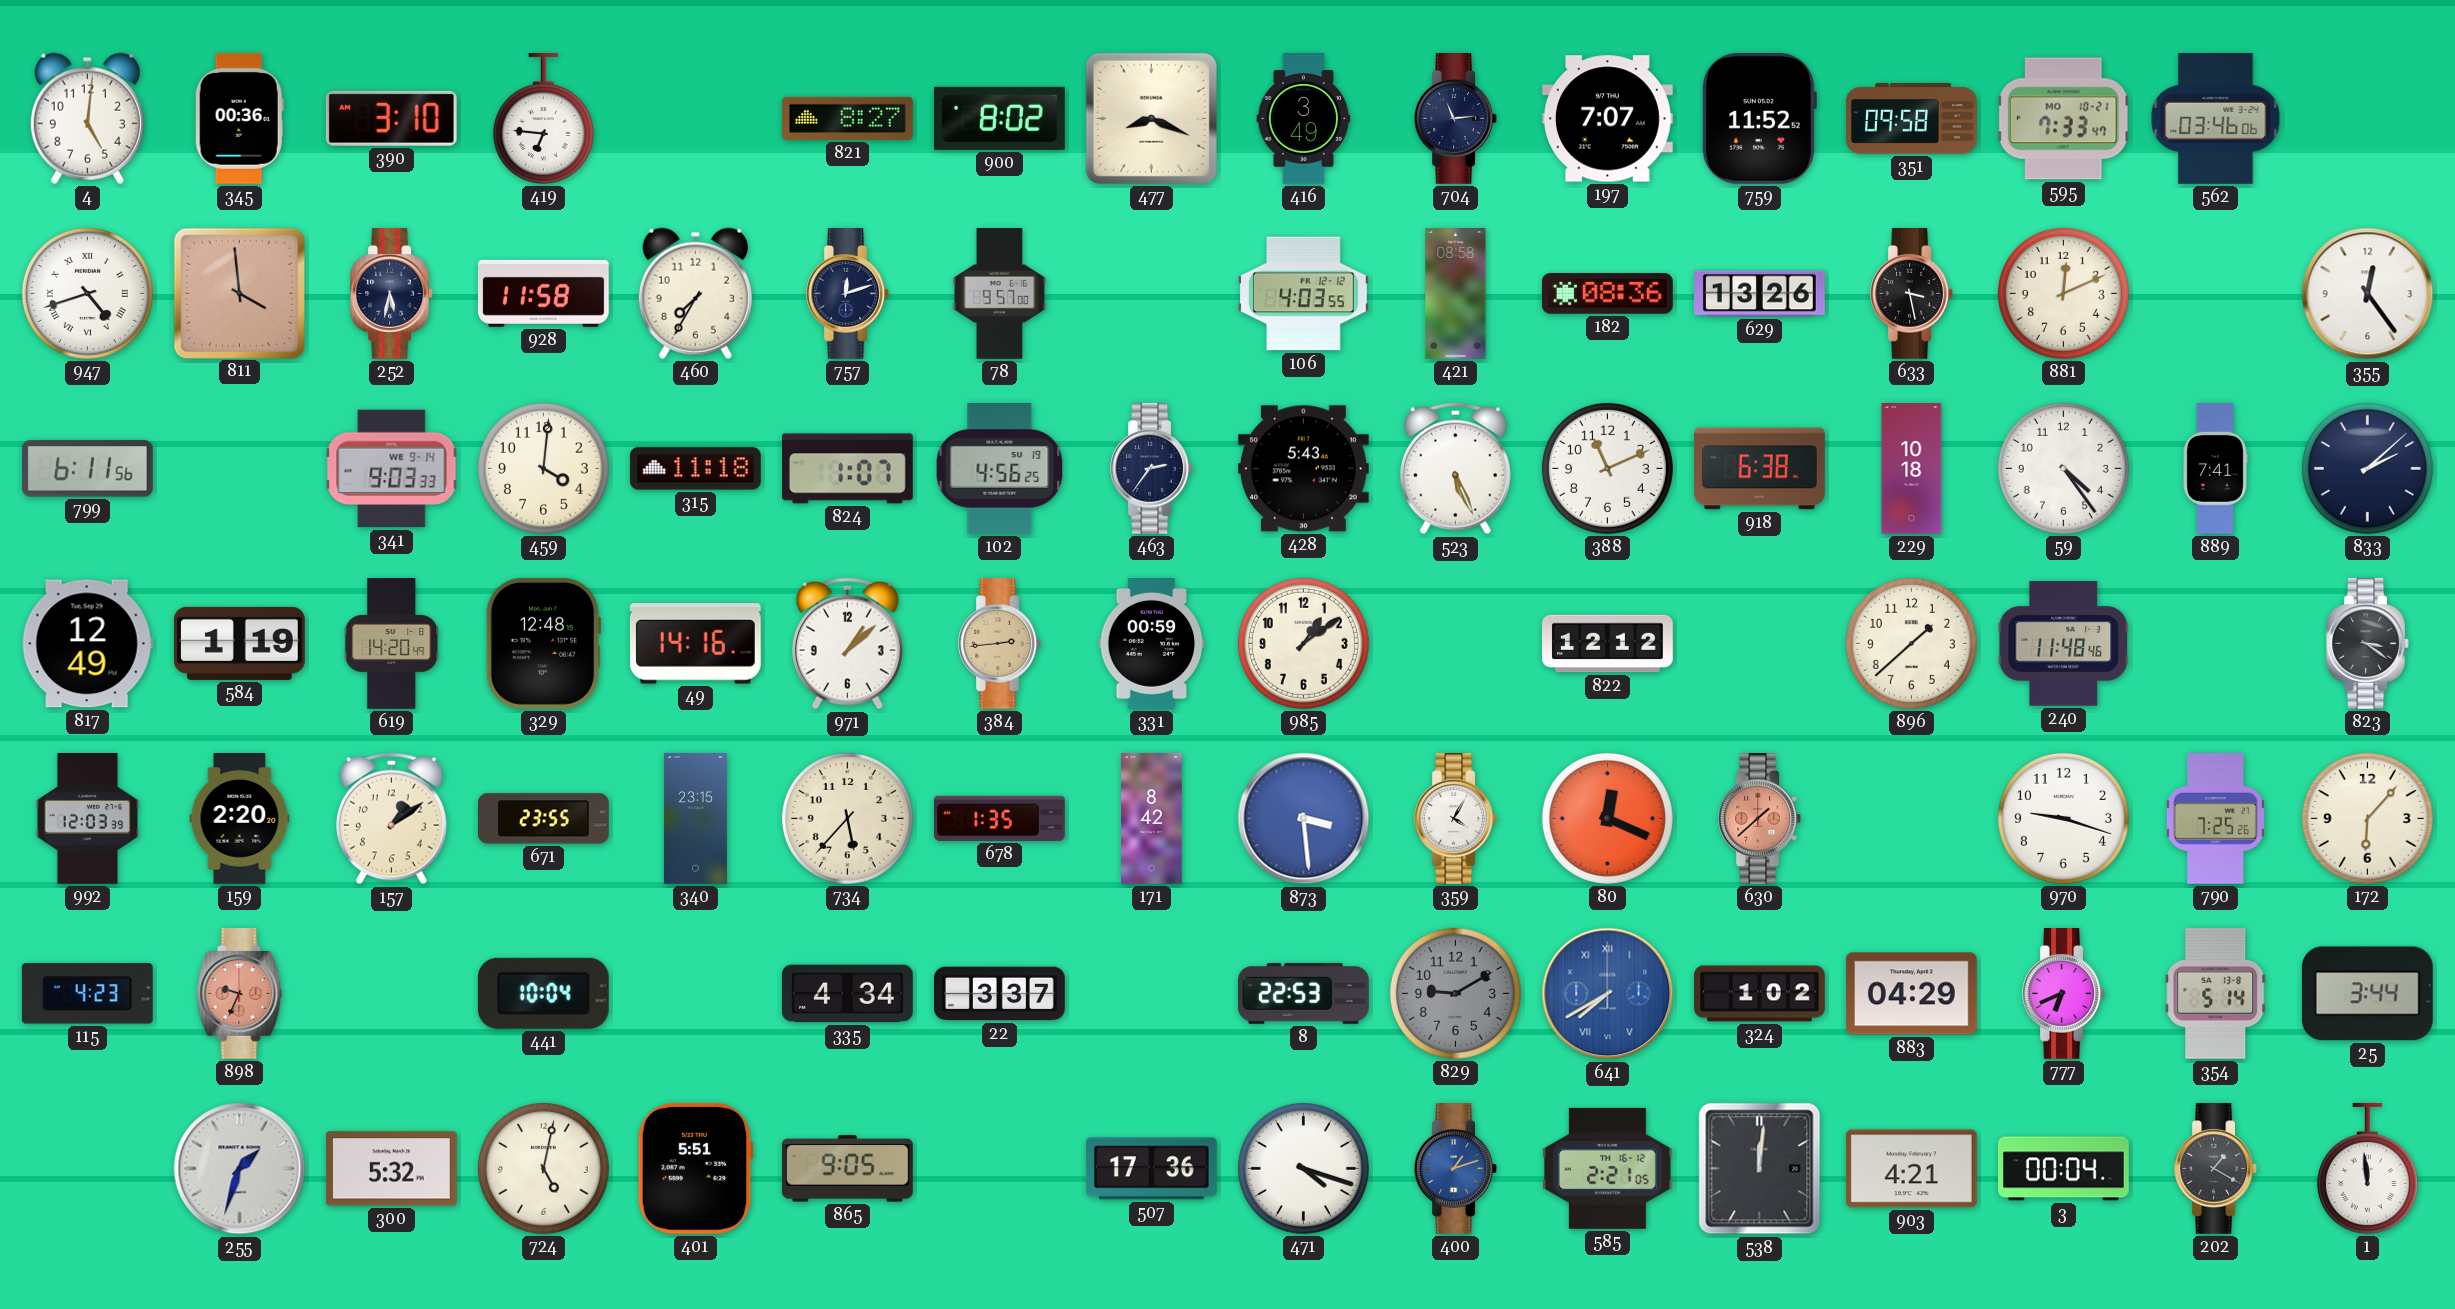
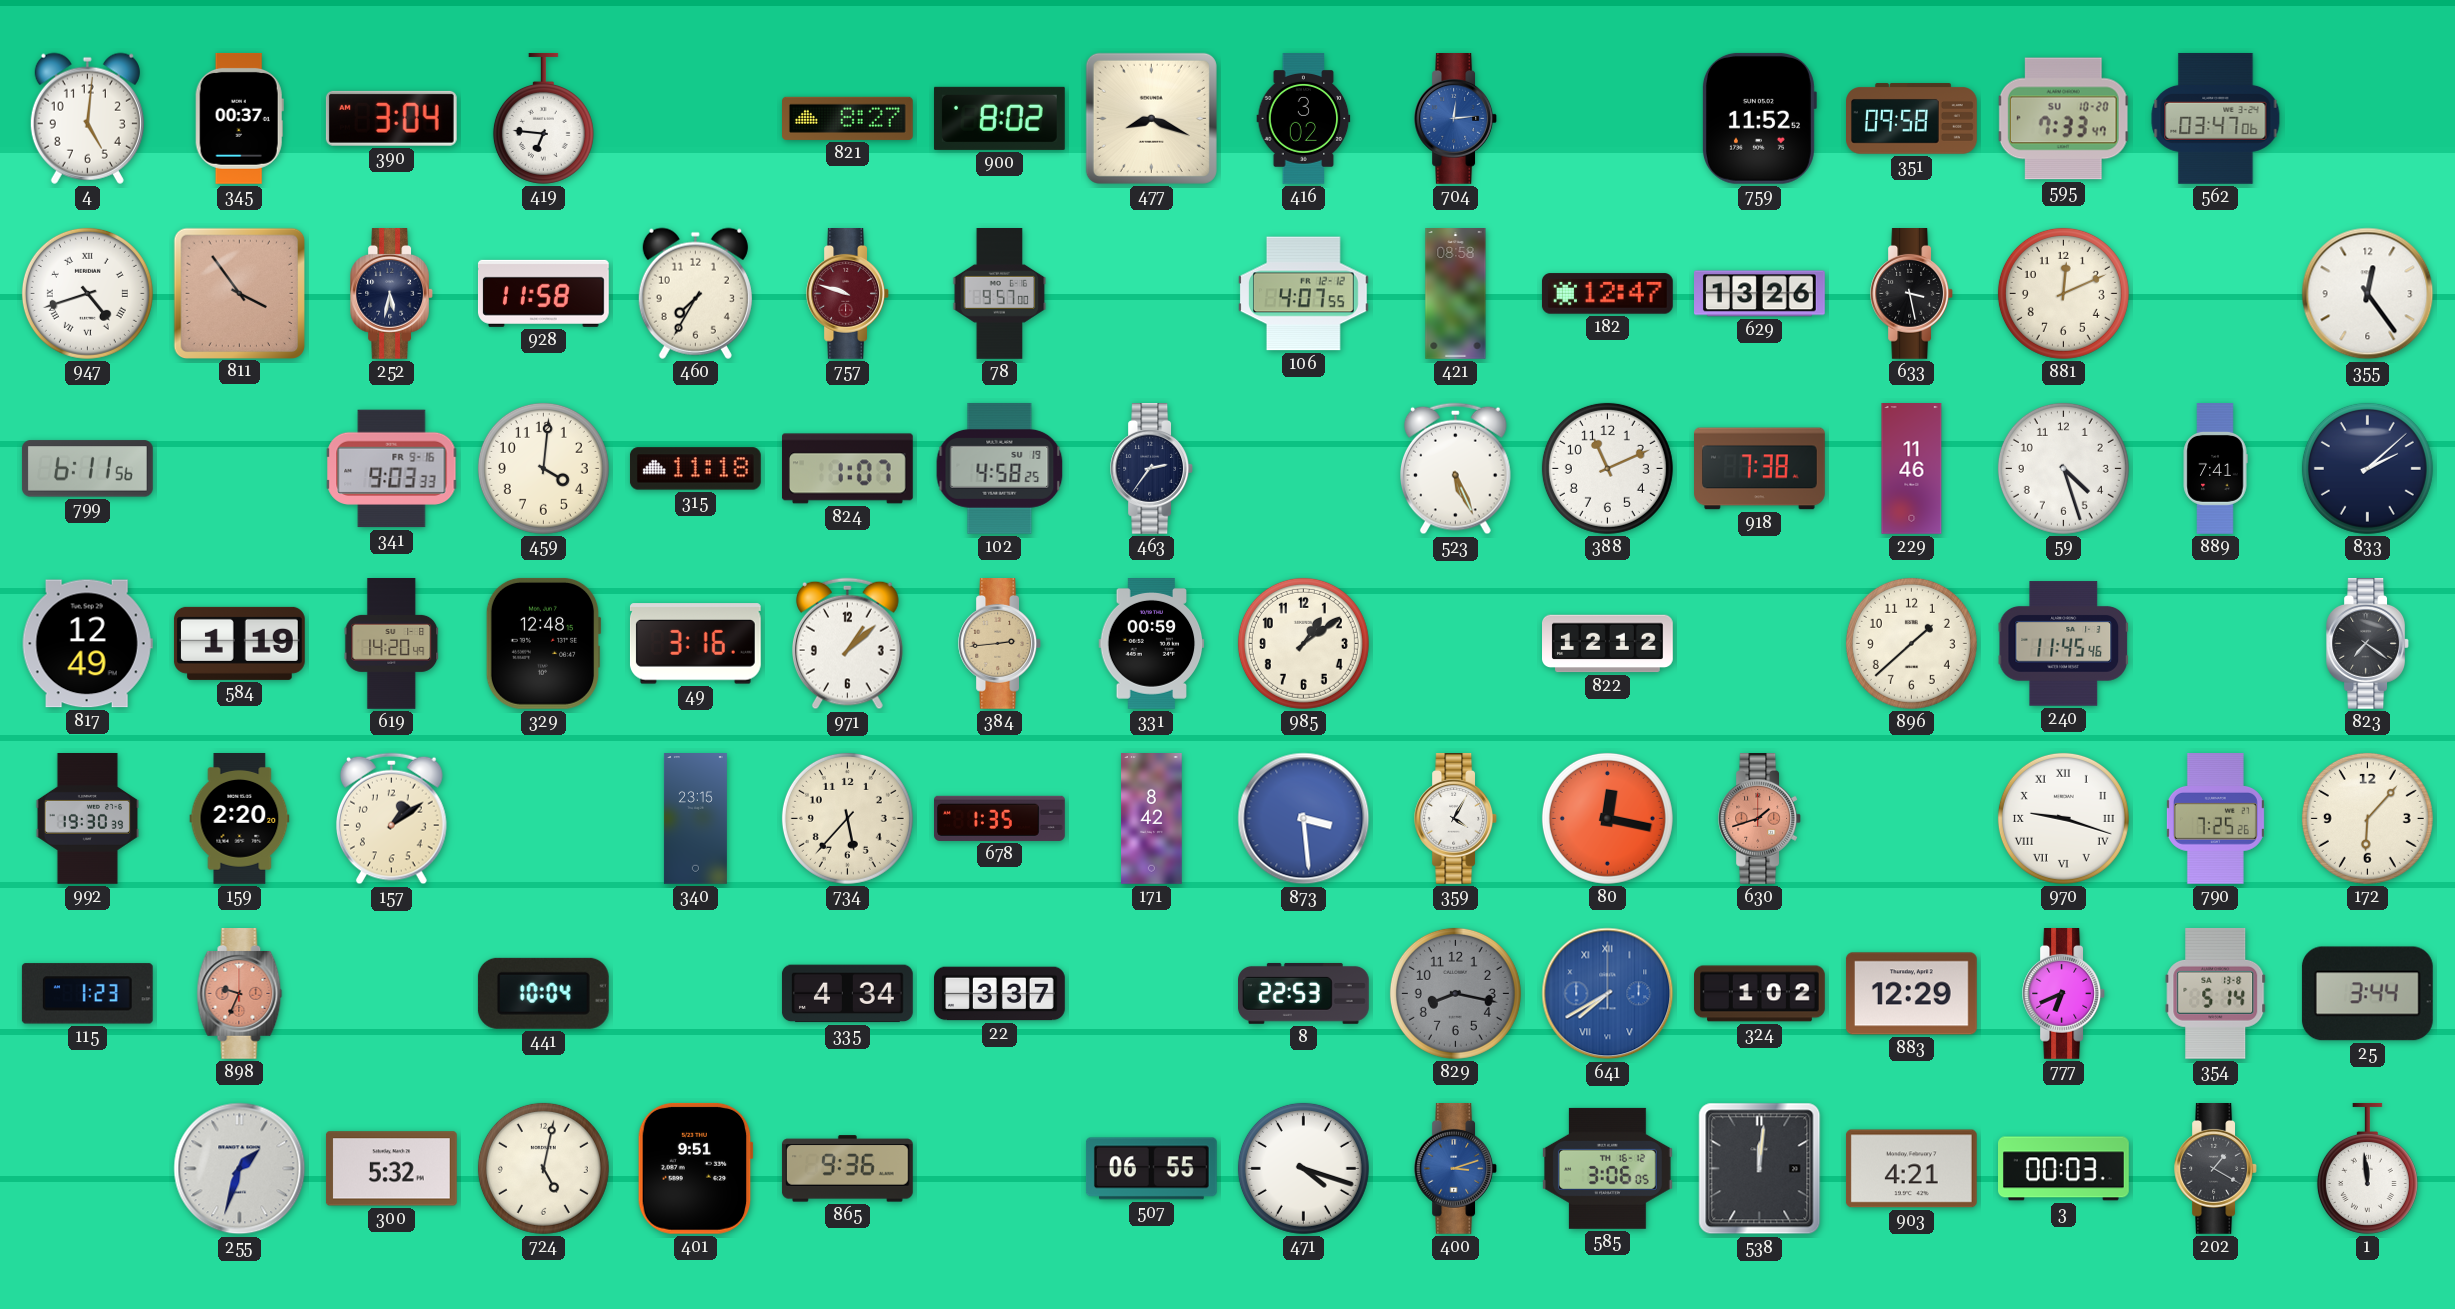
345: 00:36 -> 00:37 (239, 118)
390: 3:10 -> 3:04 (391, 118)
416: 3:49 -> 3:02 (1304, 119)
704: 11:14 -> 12:14 (1455, 119)
704 dial: navy -> blue (1455, 119)
197: 7:07 -> none (1607, 119)
595 date: MO 10-21 -> SU 10-20 (2064, 119)
562: 03:46 -> 03:47 (2216, 118)
811: 3:59 -> 3:54 (239, 293)
757: 12:12 -> 9:48 (847, 294)
757 dial: navy -> burgundy (847, 294)
106: 4:03 -> 4:07 (1303, 294)
182: 08:36 -> 12:47 (1607, 294)
341 date: WE 9-14 -> FR 9-16 (392, 469)
102: 4:56 -> 4:58 (1000, 468)
428: 5:43 -> none (1303, 469)
918: 6:38 -> 7:38 (1760, 469)
229: 10:18 -> 11:46 (1912, 469)
59: 4:24 -> 4:27 (2063, 468)
49: 14:16 -> 3:16 (695, 644)
240: 11:48 -> 11:45 (2063, 644)
823: 3:21 -> 7:21 (2367, 644)
992: 12:03 -> 19:30 (87, 819)
671: 23:55 -> none (543, 819)
80: 12:19 -> 12:17 (1607, 818)
630: 1:38 -> 1:42 (1759, 819)
970 numerals: Arabic -> Roman (2063, 818)
115: 4:23 -> 1:23 (87, 994)
829: 9:10 -> 8:17 (1455, 993)
883: 04:29 -> 12:29 (1911, 994)
401: 5:51 -> 9:51 (695, 1168)
865: 9:05 -> 9:36 (847, 1169)
507: 17:36 -> 06:55 (1151, 1169)
400: 1:12 -> 3:12 (1455, 1169)
585: 2:21 -> 3:06 (1607, 1168)
3: 00:04 -> 00:03 (2064, 1169)
